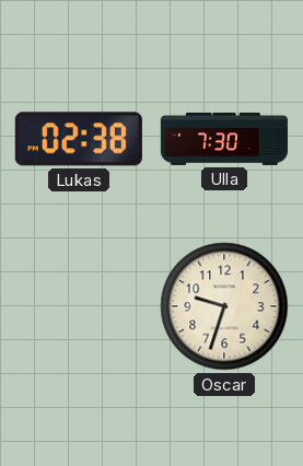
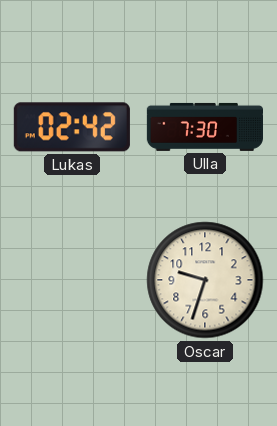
Lukas: 02:38 -> 02:42 (72, 127)
